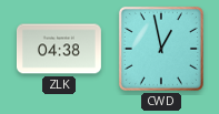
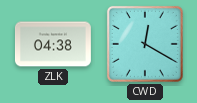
CWD: 12:58 -> 12:20 (145, 44)
